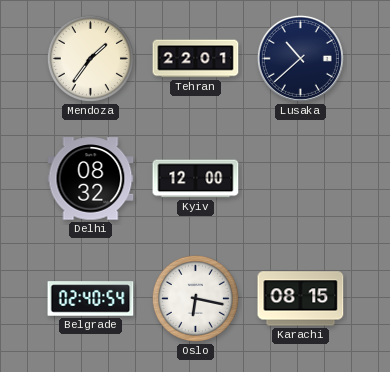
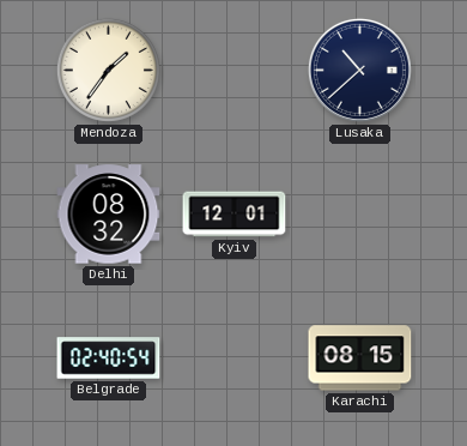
Tehran: 22:01 -> none (196, 59)
Kyiv: 12:00 -> 12:01 (235, 215)
Oslo: 6:17 -> none (195, 298)
